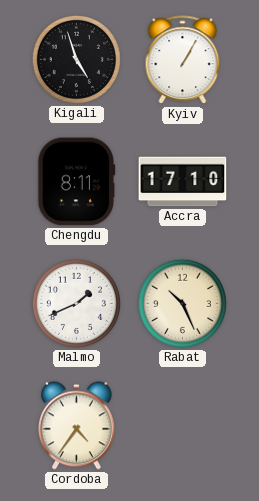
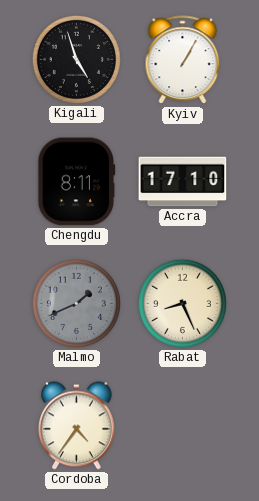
Malmo dial: white -> grey (76, 303)
Rabat: 10:26 -> 8:26 (182, 303)
